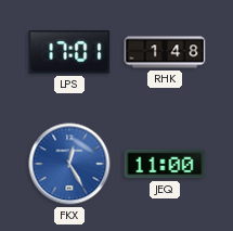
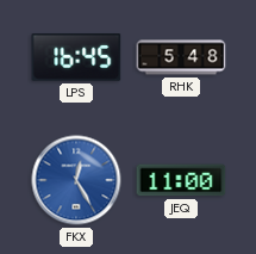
LPS: 17:01 -> 16:45 (76, 58)
RHK: 1:48 -> 5:48 (181, 57)
